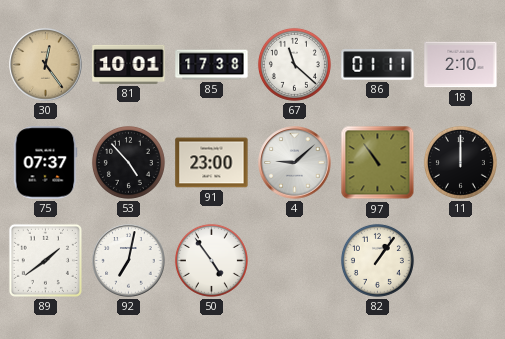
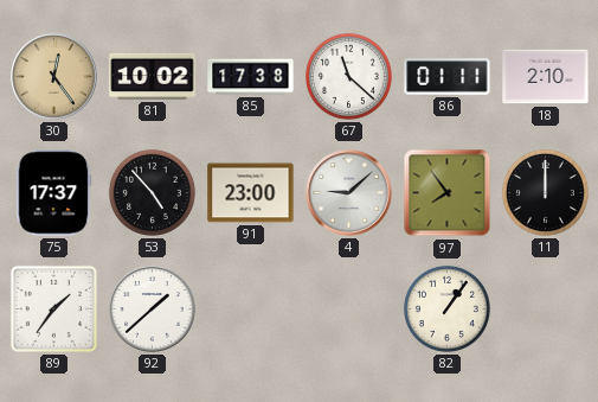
81: 10:01 -> 10:02 (153, 76)
75: 07:37 -> 17:37 (53, 193)
97: 10:54 -> 7:54 (448, 193)
89: 1:39 -> 1:36 (53, 308)
92: 7:02 -> 1:38 (153, 310)
50: 4:54 -> none (211, 260)
